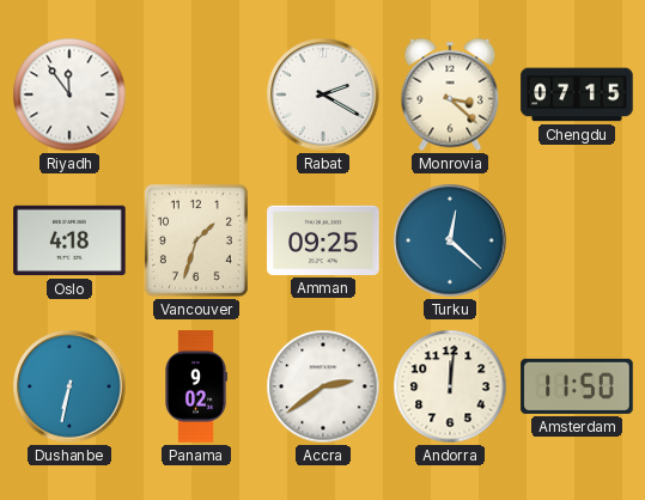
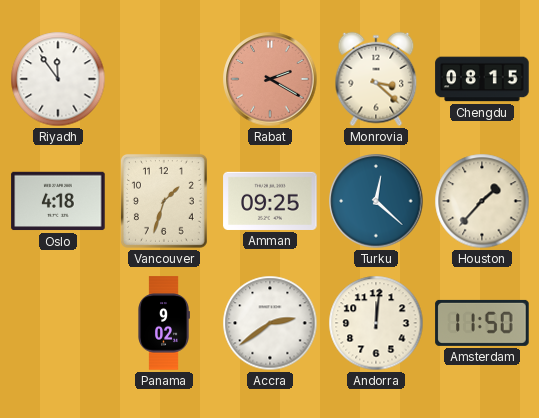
Rabat dial: white -> salmon (270, 79)
Chengdu: 07:15 -> 08:15 (482, 79)
Houston: none -> 1:37 (482, 201)
Dushanbe: 6:32 -> none (69, 386)
